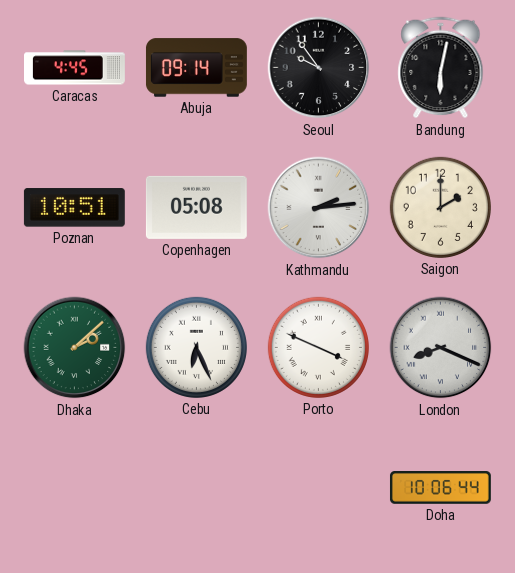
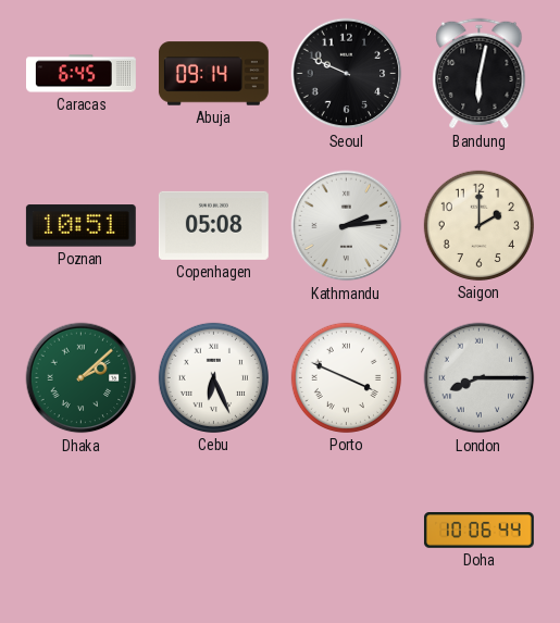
Caracas: 4:45 -> 6:45 (82, 74)
Seoul: 9:54 -> 9:49 (347, 74)
London: 8:19 -> 8:15 (480, 378)
